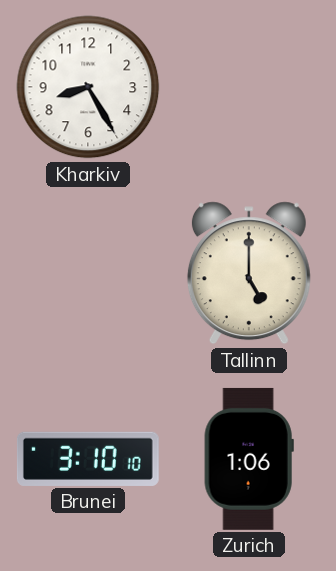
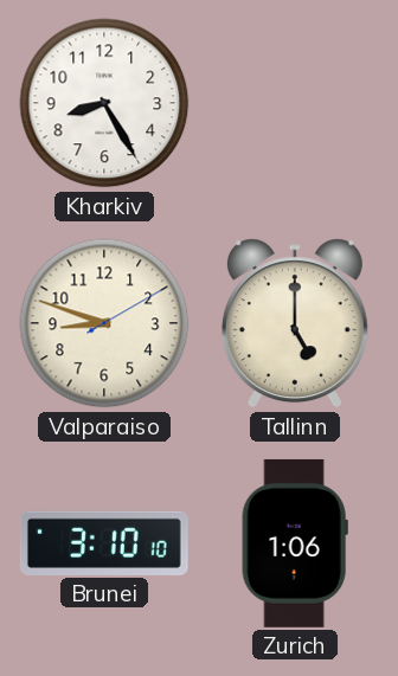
Valparaiso: none -> 8:48 (104, 323)
